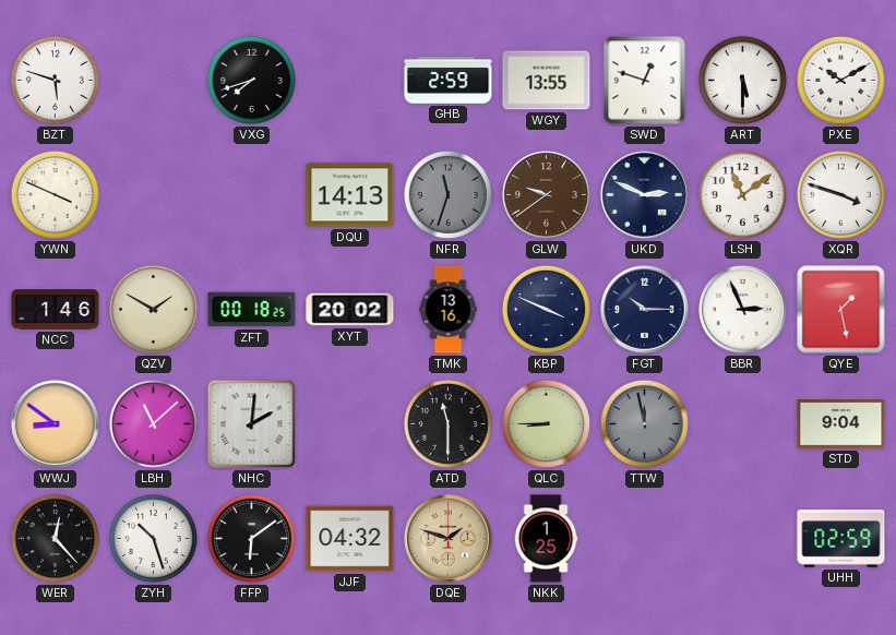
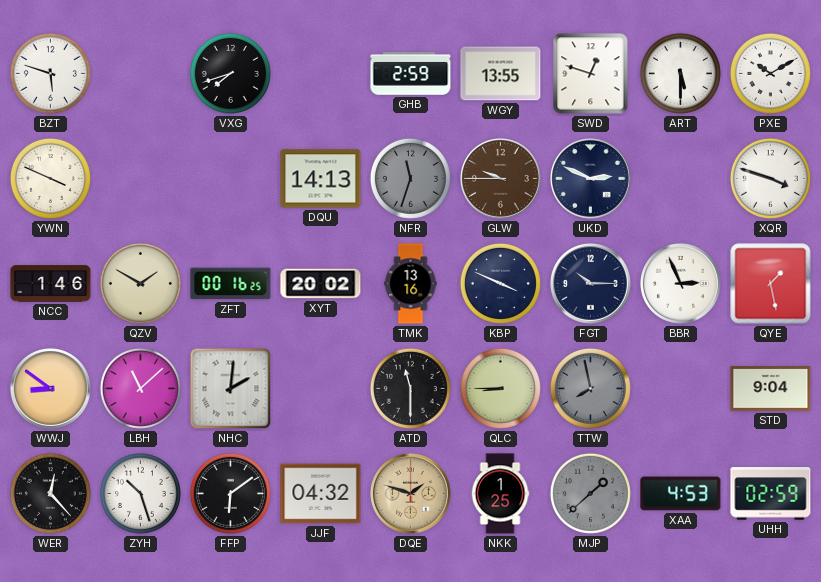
GLW: 9:39 -> 9:45 (501, 179)
LSH: 11:09 -> none (742, 194)
ZFT: 00:18 -> 00:16 (231, 284)
TTW: 11:58 -> 7:58 (590, 388)
MJP: none -> 1:38 (590, 493)
XAA: none -> 4:53 (681, 494)
